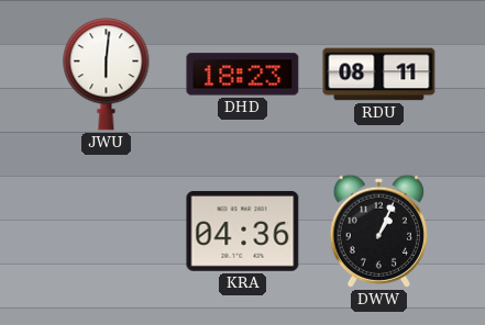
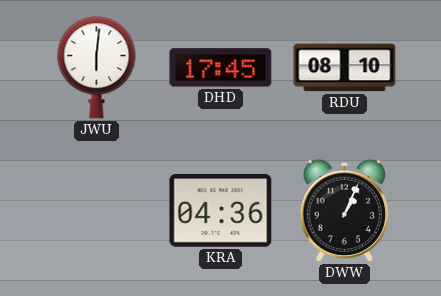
DHD: 18:23 -> 17:45 (221, 68)
RDU: 08:11 -> 08:10 (345, 68)
